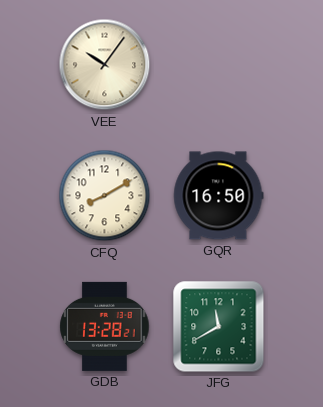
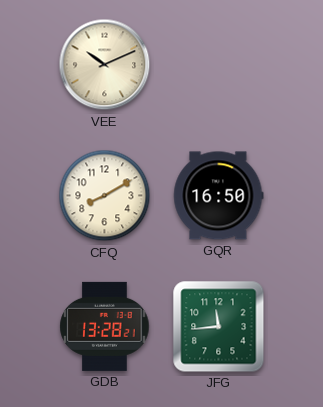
VEE: 10:06 -> 10:11 (105, 65)
JFG: 11:40 -> 11:44 (219, 327)
